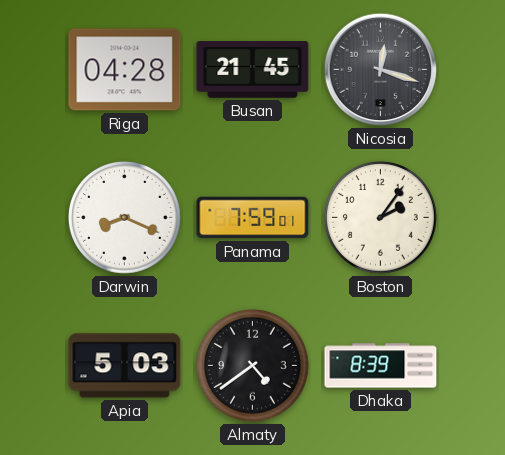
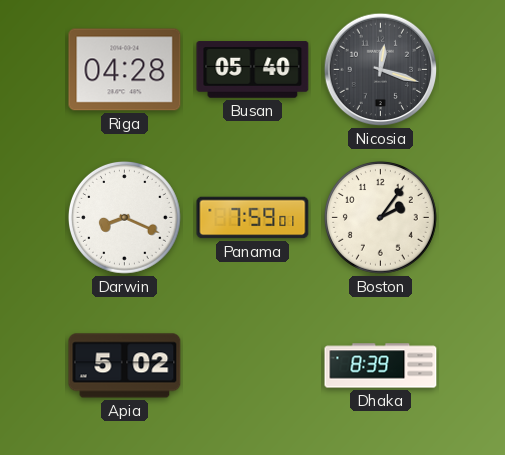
Busan: 21:45 -> 05:40 (253, 70)
Apia: 5:03 -> 5:02 (125, 366)
Almaty: 4:39 -> none (252, 365)
